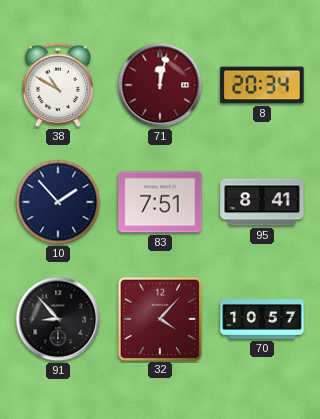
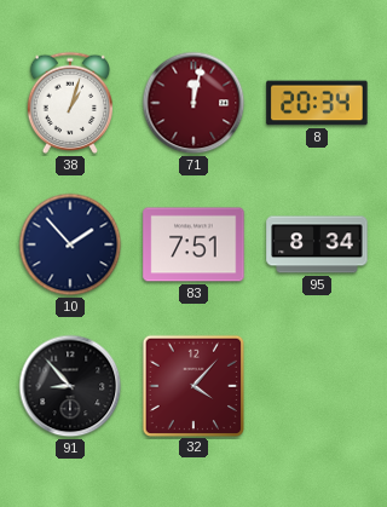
38: 10:50 -> 1:03 (70, 103)
95: 8:41 -> 8:34 (317, 244)
70: 10:57 -> none (262, 320)
